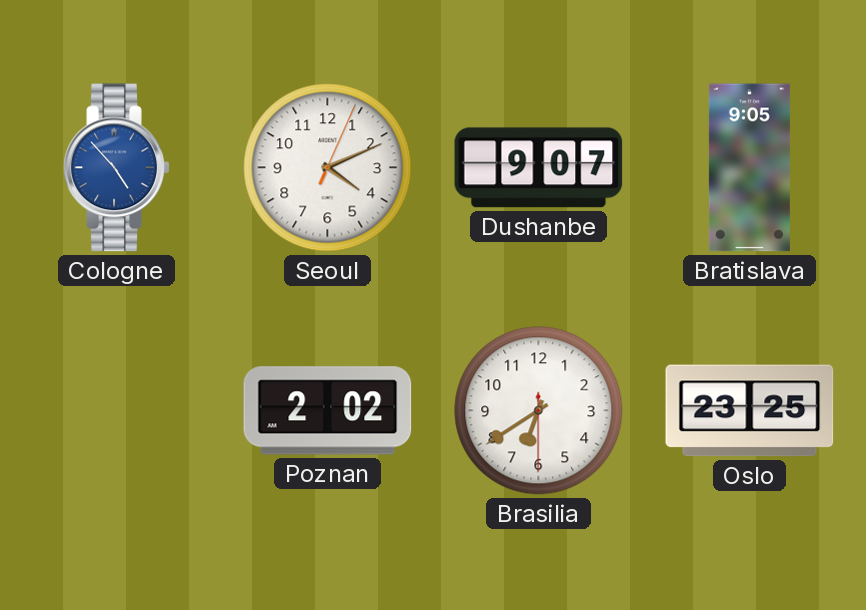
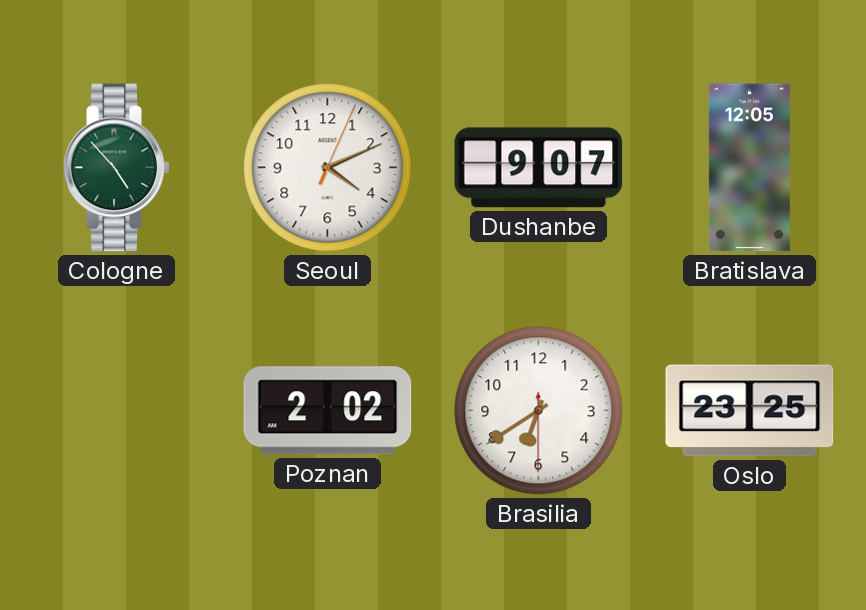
Cologne dial: blue -> green (117, 168)
Bratislava: 9:05 -> 12:05 (749, 168)
